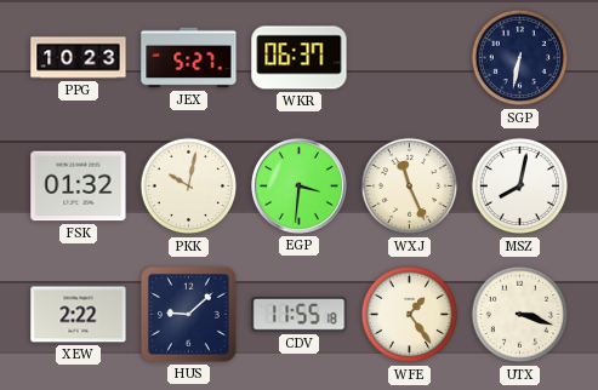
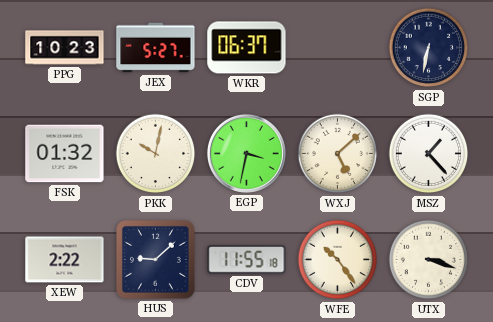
EGP: 3:31 -> 3:32 (246, 153)
WXJ: 11:26 -> 5:08 (338, 154)
MSZ: 8:02 -> 1:23 (429, 154)
WFE: 1:24 -> 10:24 (338, 260)
